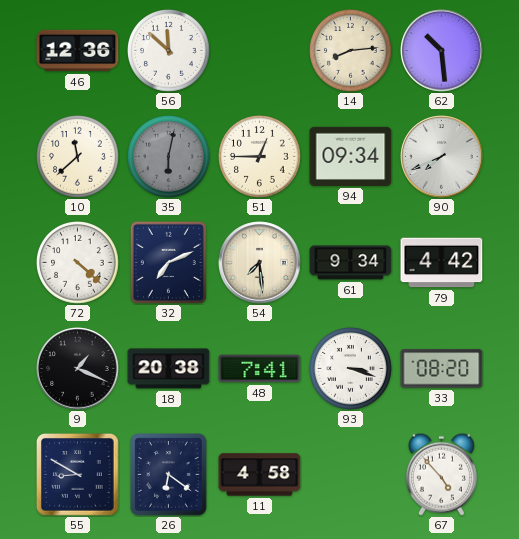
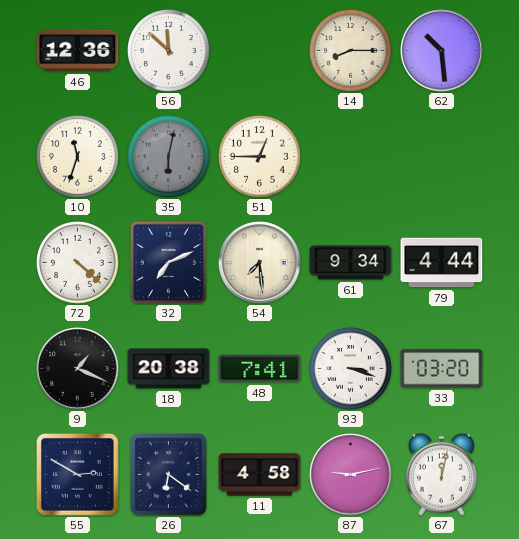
14: 8:14 -> 8:15 (351, 51)
10: 11:38 -> 11:33 (78, 157)
94: 09:34 -> none (351, 156)
90: 7:41 -> none (442, 157)
79: 4:42 -> 4:44 (442, 263)
33: 08:20 -> 03:20 (442, 369)
55: 8:50 -> 2:50 (78, 475)
87: none -> 9:13 (351, 475)
67: 4:53 -> 12:02 (441, 474)
